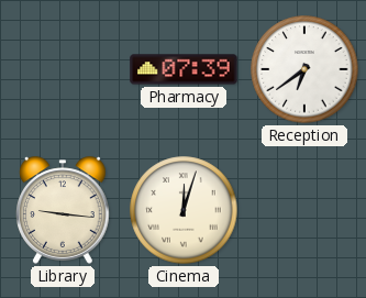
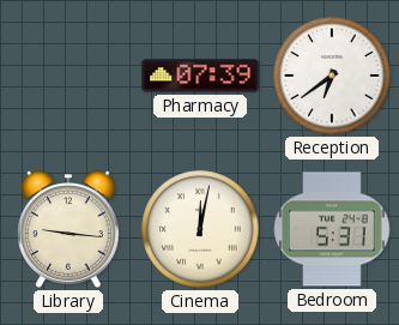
Cinema: 12:03 -> 12:02 (200, 229)
Bedroom: none -> 5:31 (332, 229)
